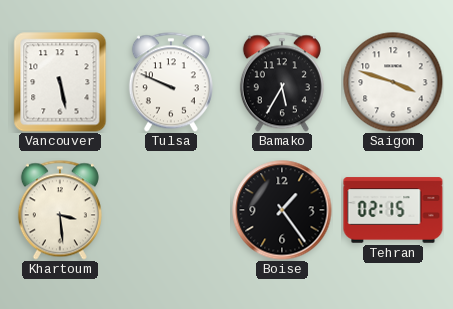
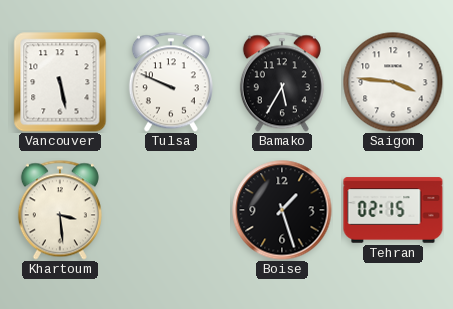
Saigon: 3:48 -> 3:46 (393, 82)
Boise: 1:24 -> 1:27 (282, 210)
